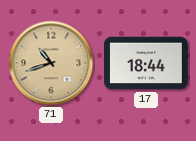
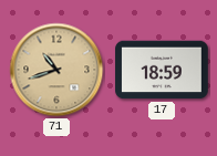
17: 18:44 -> 18:59 (162, 70)
